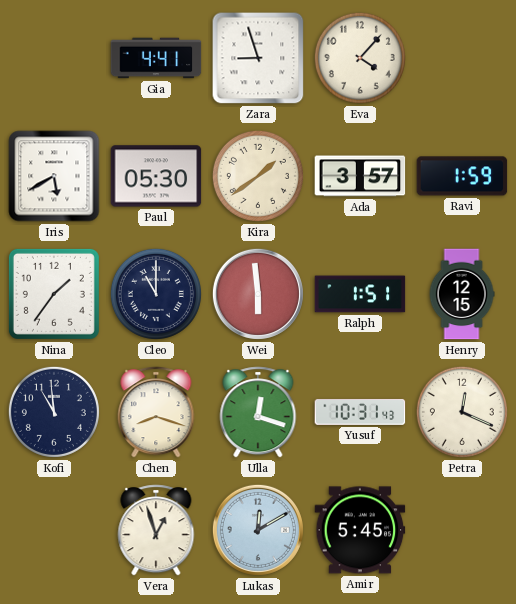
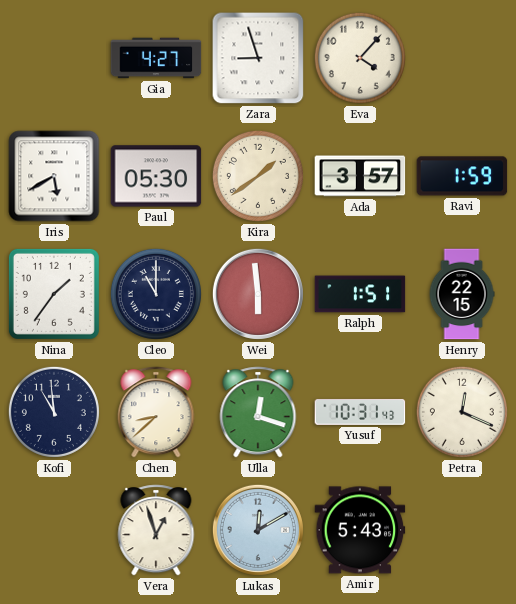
Gia: 4:41 -> 4:27 (156, 58)
Henry: 12:15 -> 22:15 (462, 294)
Chen: 8:18 -> 8:38 (156, 412)
Amir: 5:45 -> 5:43 (360, 530)
